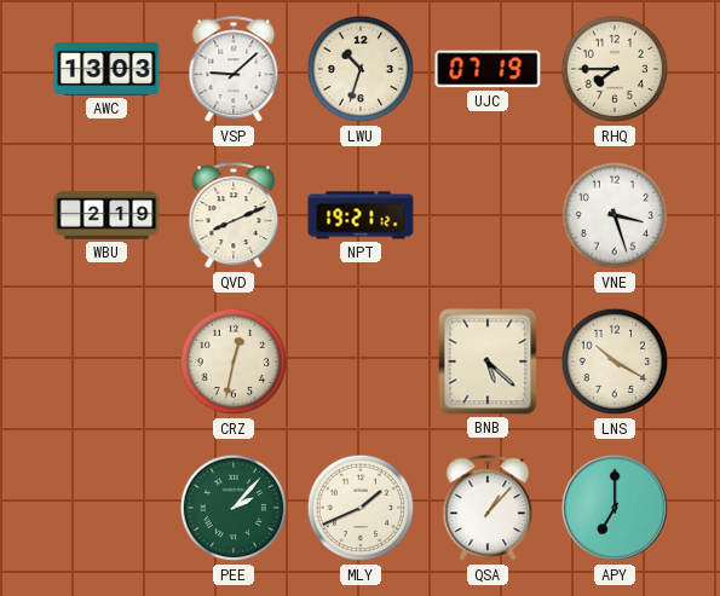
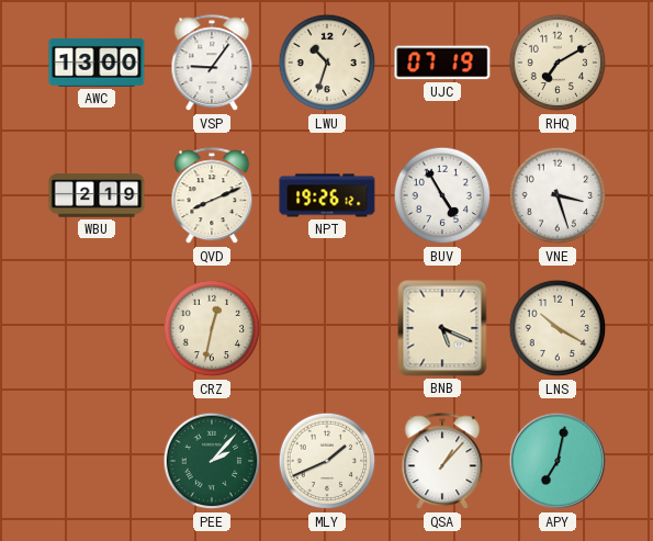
AWC: 13:03 -> 13:00 (97, 63)
VSP: 9:08 -> 9:06 (212, 64)
RHQ: 7:45 -> 7:10 (558, 63)
NPT: 19:21 -> 19:26 (327, 195)
BUV: none -> 4:55 (442, 195)
BNB: 5:22 -> 5:19 (442, 328)
APY: 7:00 -> 7:02 (558, 461)
